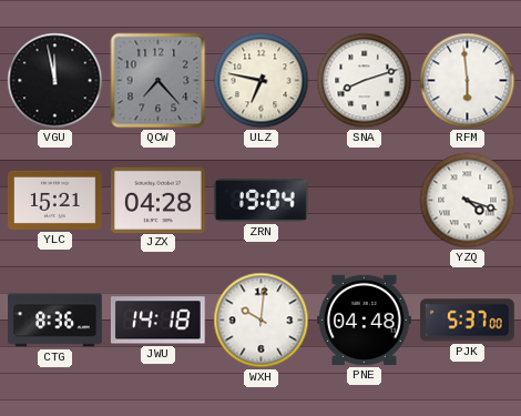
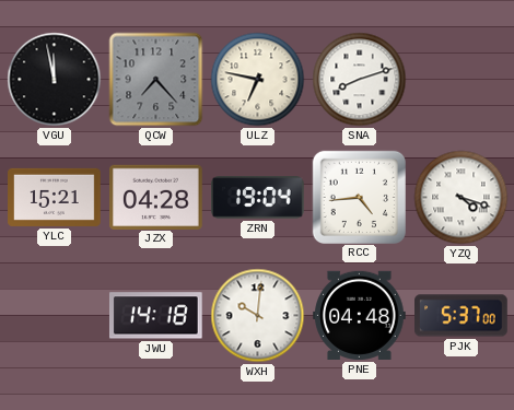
RFM: 5:59 -> none (468, 81)
RCC: none -> 4:44 (359, 197)
CTG: 8:36 -> none (55, 321)
